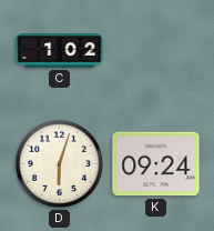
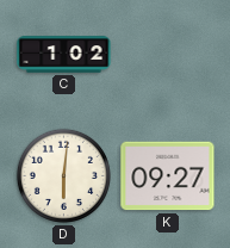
D: 6:03 -> 6:01 (63, 175)
K: 09:24 -> 09:27 (168, 176)
